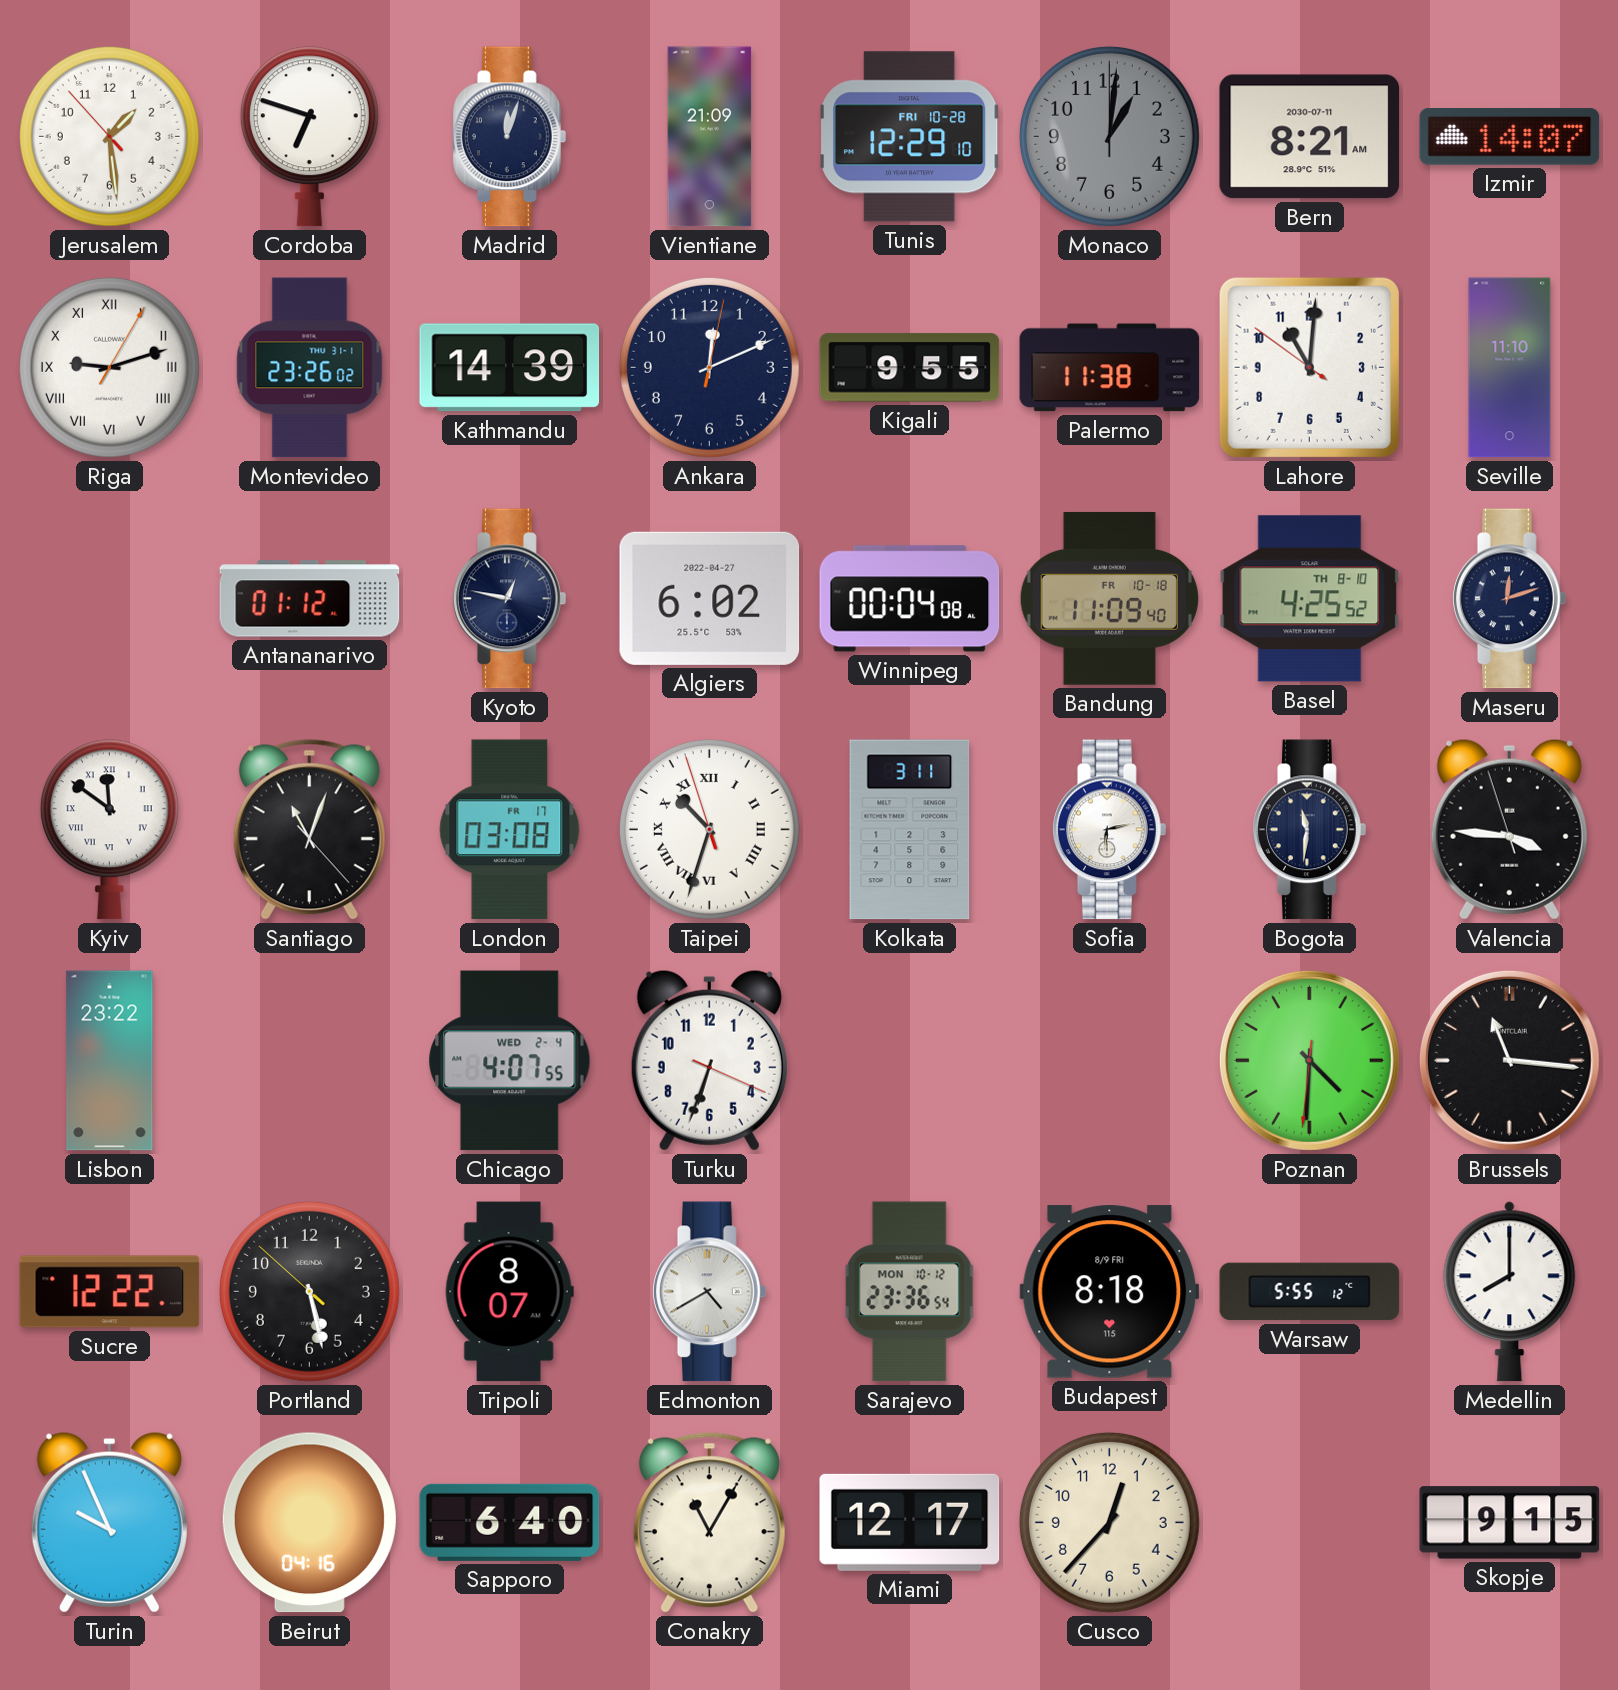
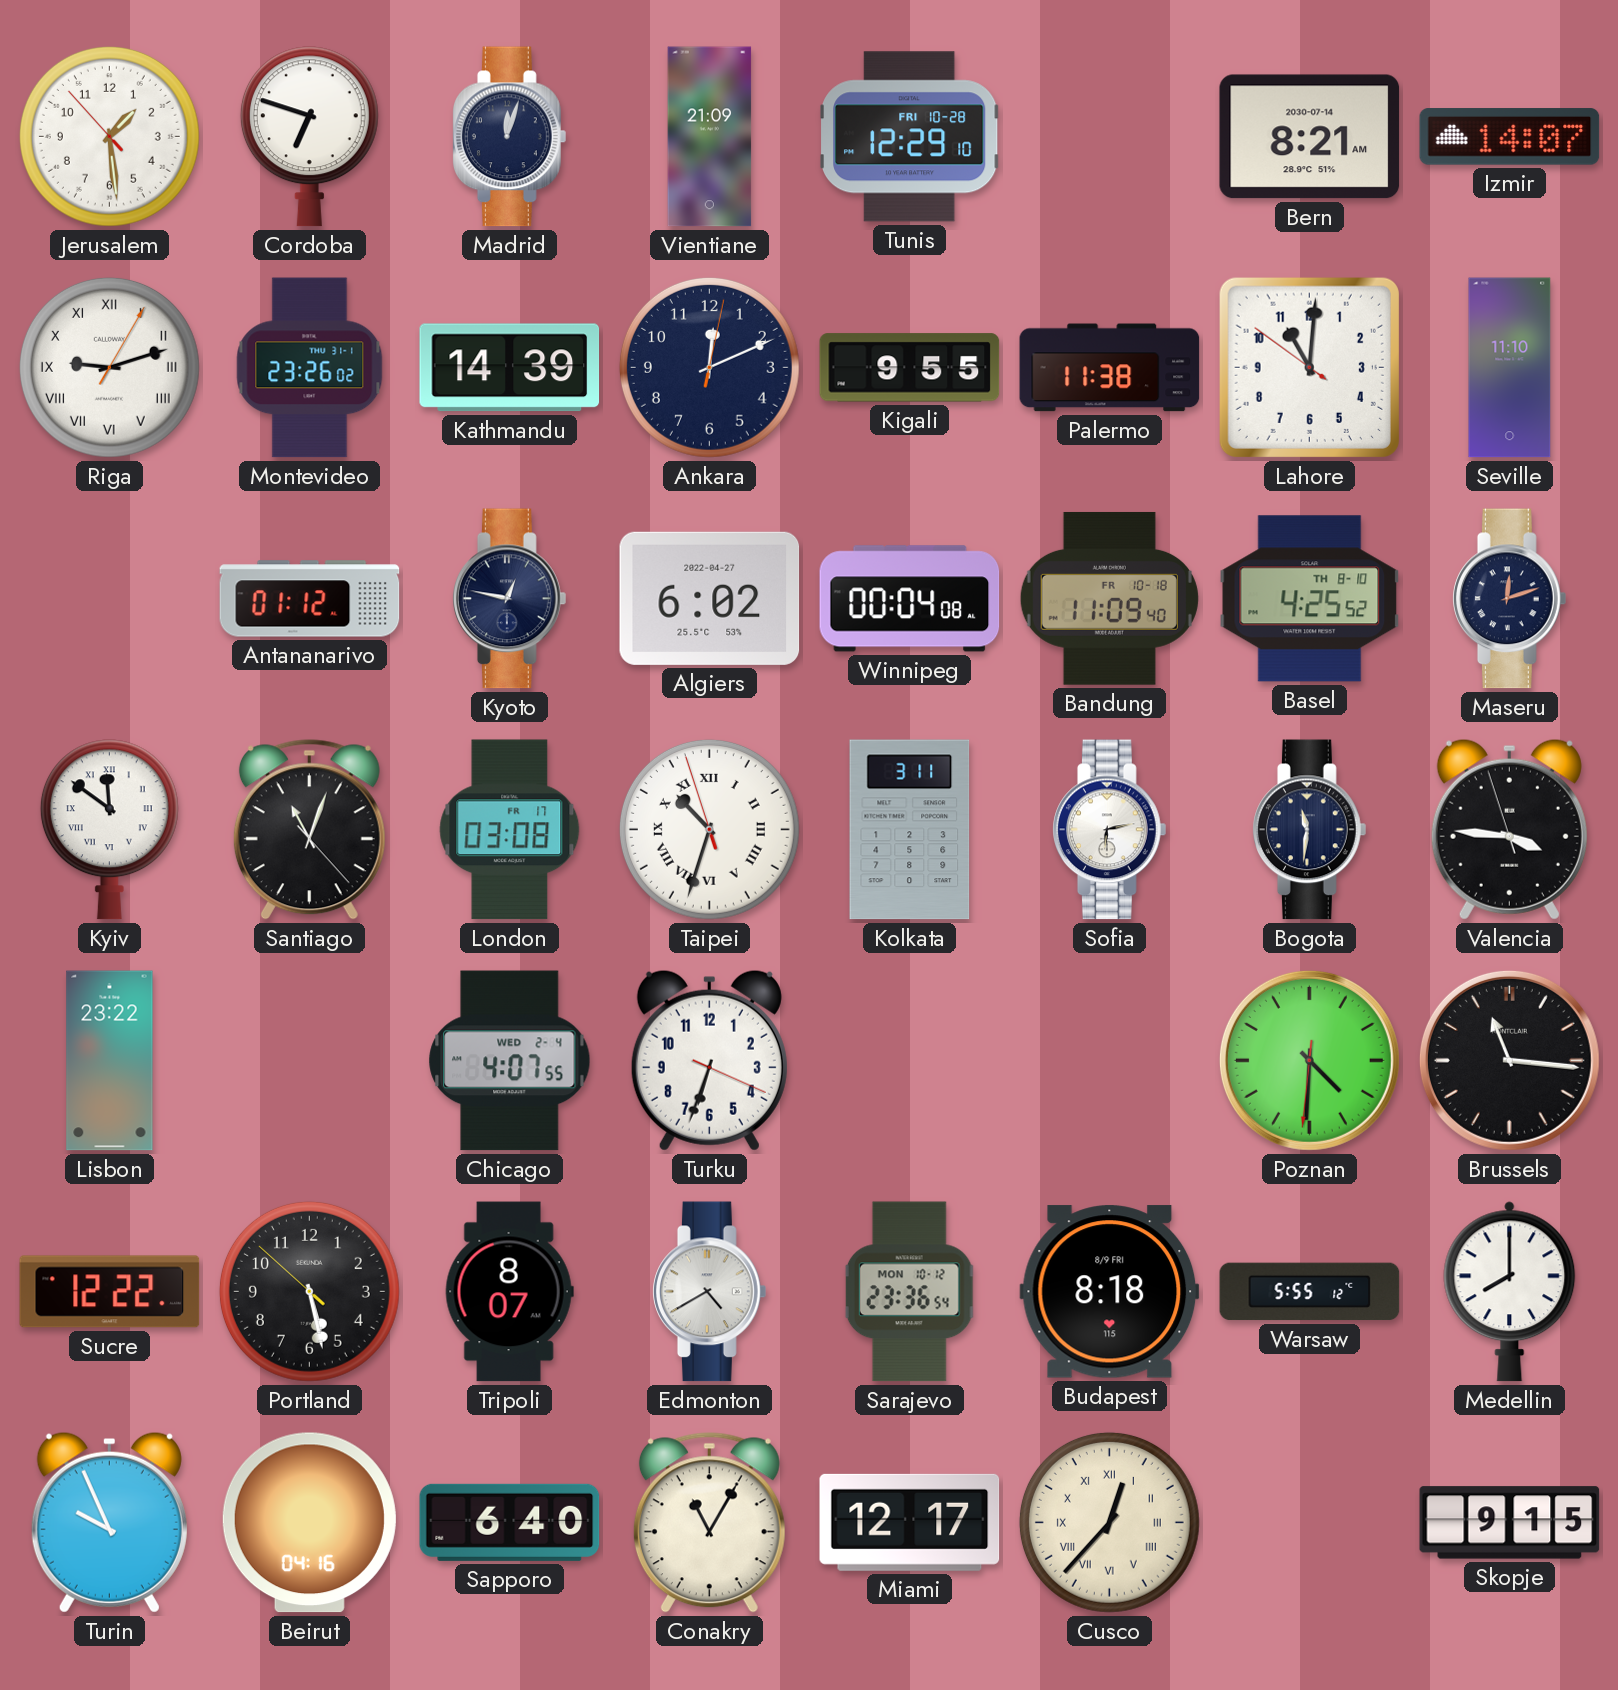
Monaco: 1:01 -> none (1109, 136)
Bern date: 2030-07-11 -> 2030-07-14 (1310, 137)
Cusco numerals: Arabic -> Roman (1109, 1522)
